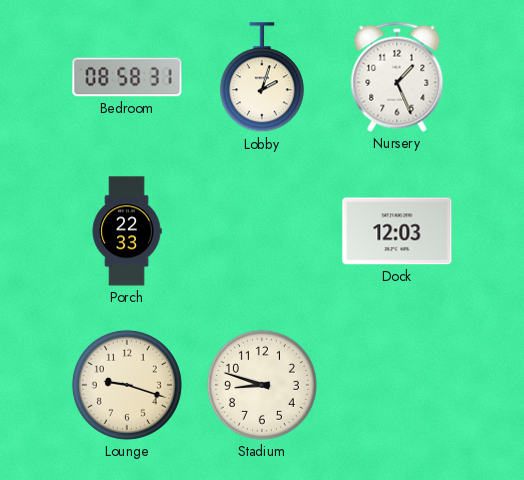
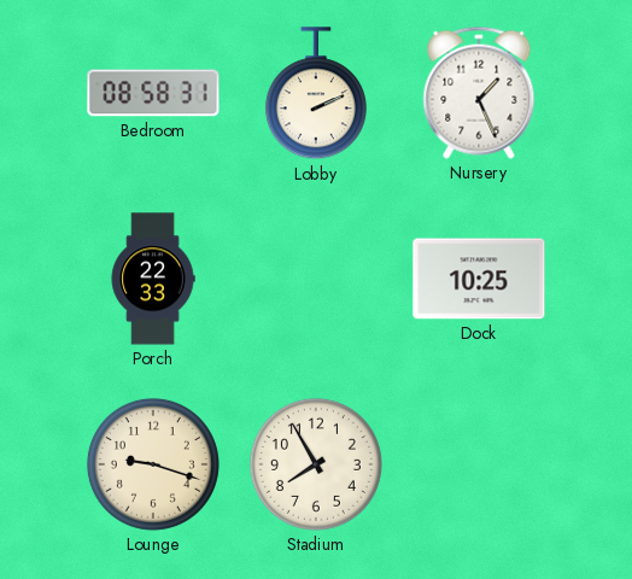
Lobby: 2:03 -> 2:11 (316, 94)
Dock: 12:03 -> 10:25 (479, 279)
Stadium: 8:48 -> 7:55 (316, 464)
